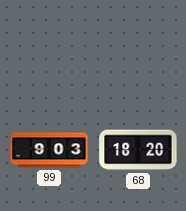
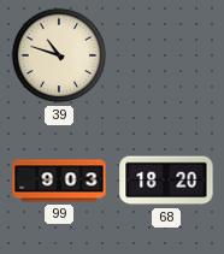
39: none -> 10:48 (59, 55)
